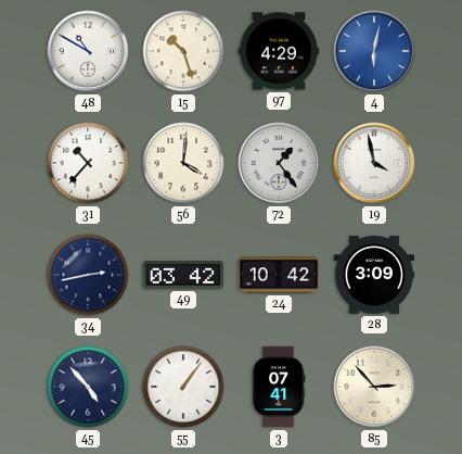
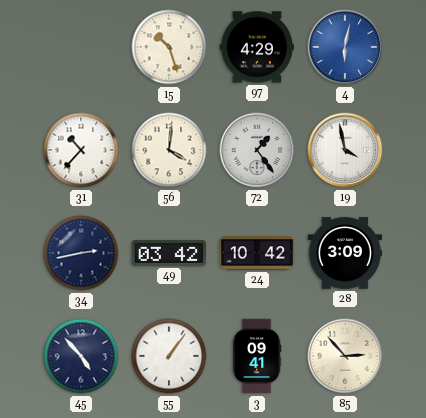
48: 10:50 -> none (88, 51)
3: 07:41 -> 09:41 (257, 356)
